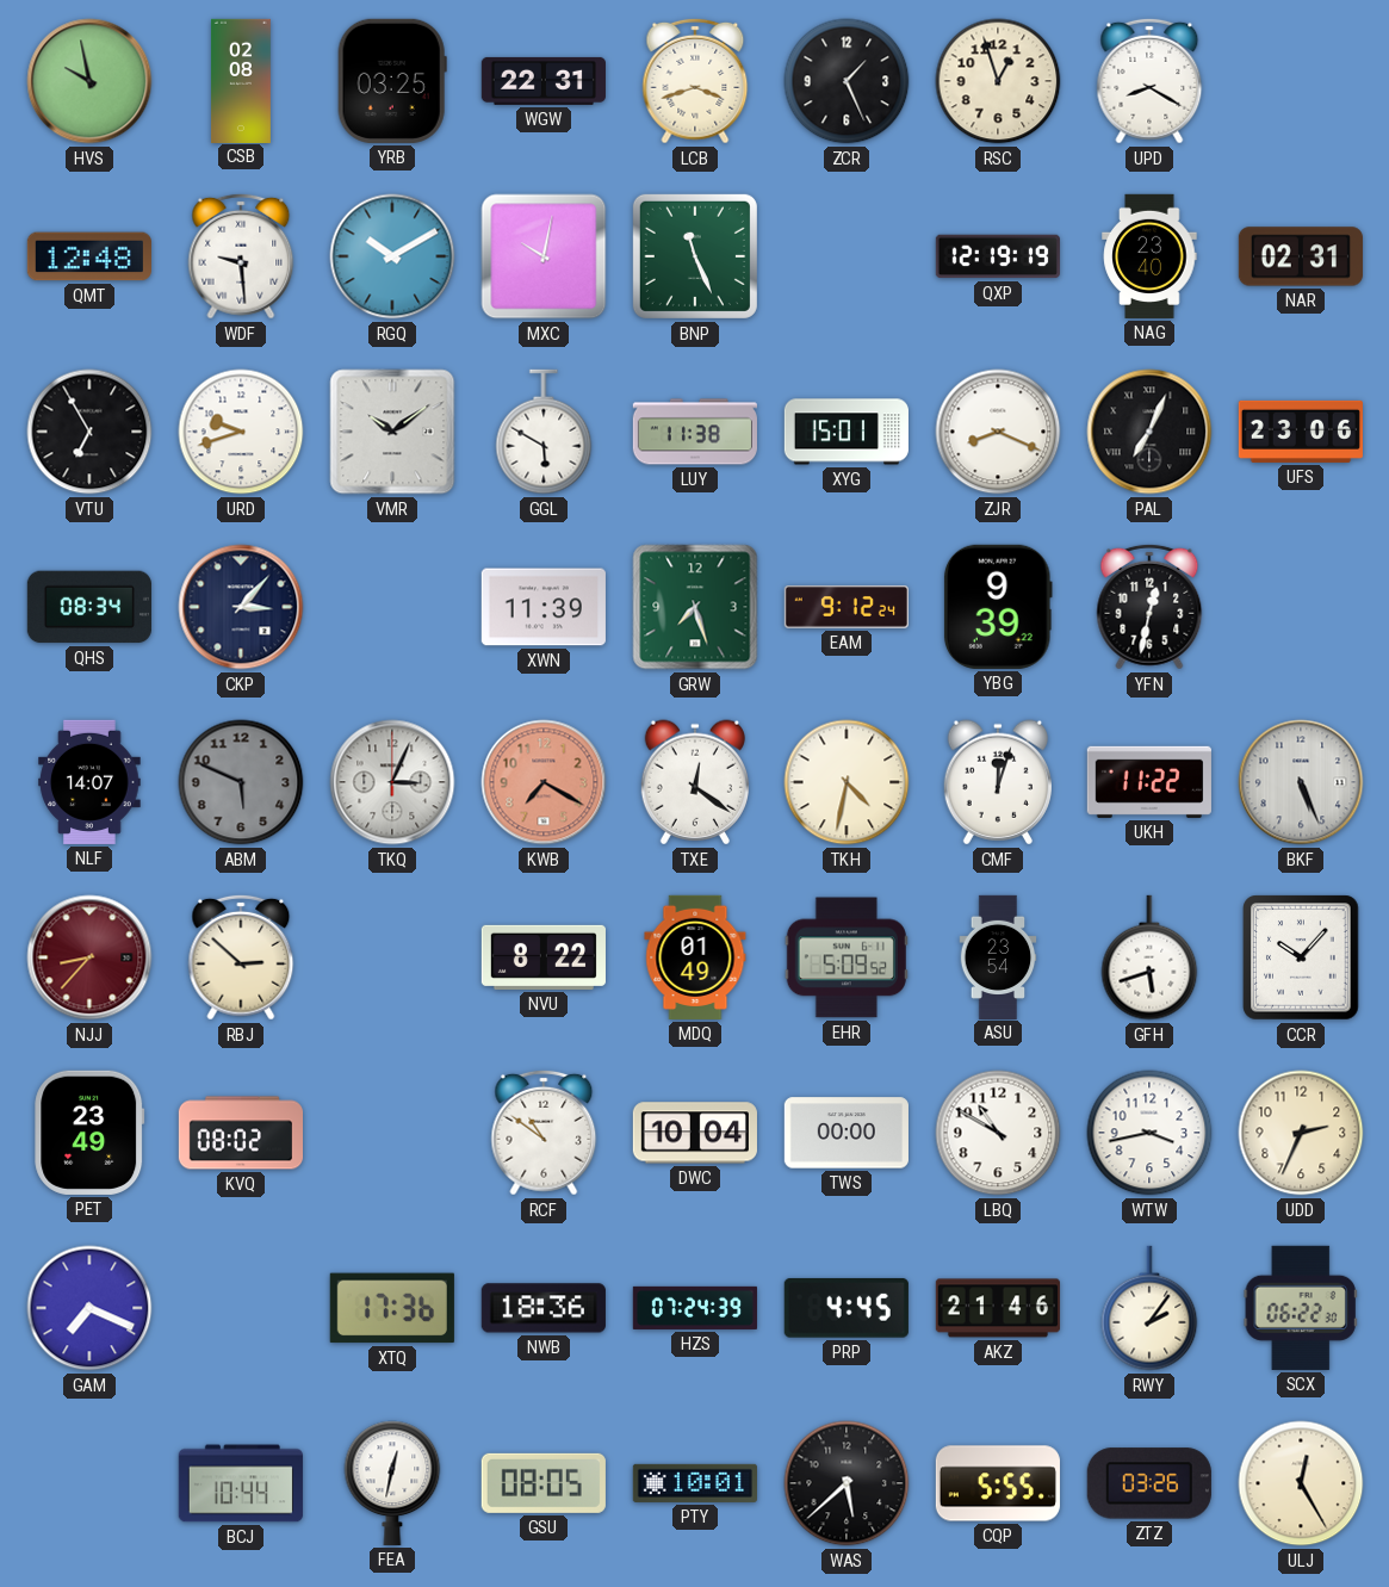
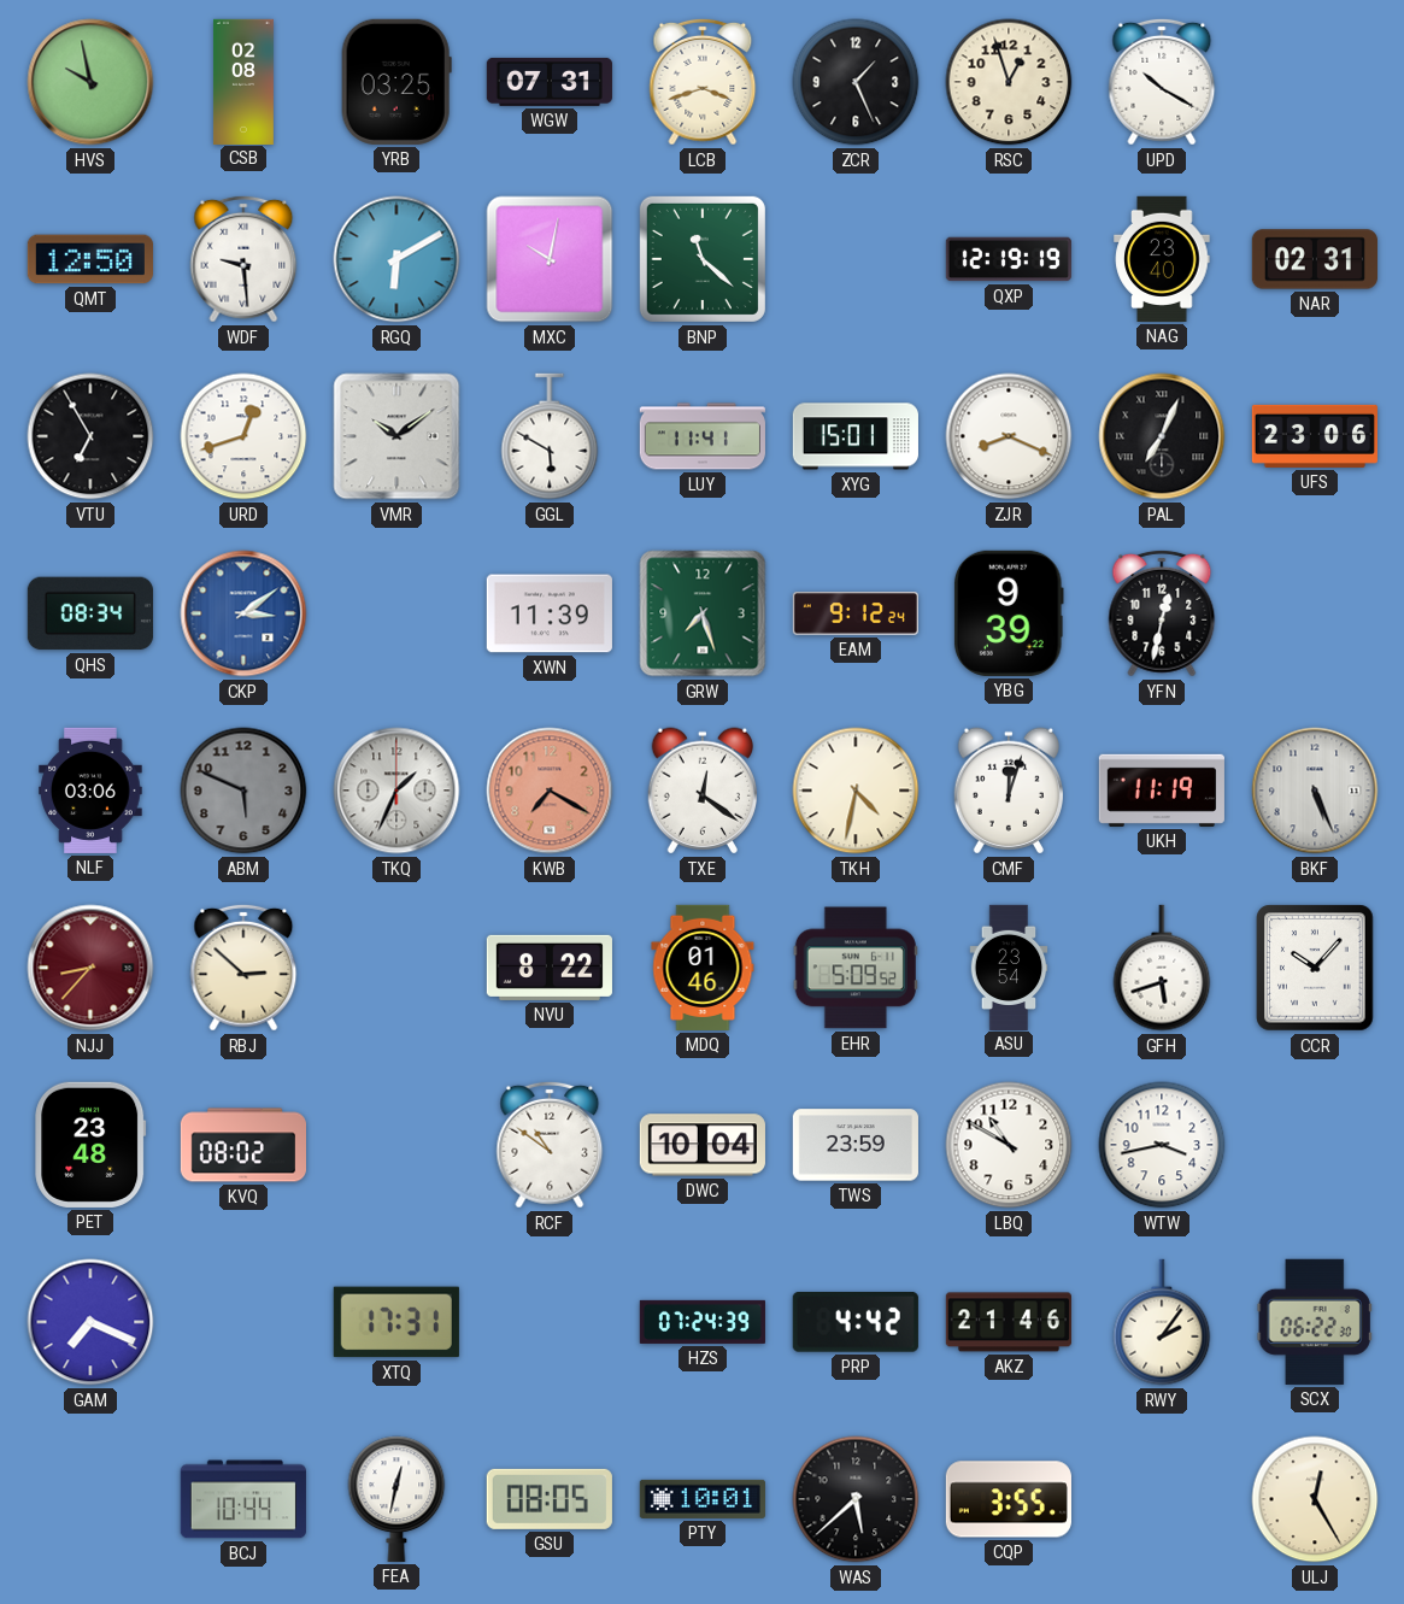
WGW: 22:31 -> 07:31 (550, 82)
UPD: 8:20 -> 10:20 (1162, 82)
QMT: 12:48 -> 12:50 (90, 259)
RGQ: 10:10 -> 6:10 (396, 259)
BNP: 11:26 -> 11:22 (703, 259)
URD: 9:42 -> 12:42 (243, 436)
LUY: 11:38 -> 11:41 (703, 436)
CKP: 3:07 -> 3:09 (243, 613)
CKP dial: navy -> blue (243, 613)
NLF: 14:07 -> 03:06 (90, 791)
TKQ: 3:04 -> 1:34 (396, 791)
UKH: 11:22 -> 11:19 (1162, 791)
MDQ: 01:49 -> 01:46 (703, 968)
PET: 23:49 -> 23:48 (90, 1145)
TWS: 00:00 -> 23:59 (856, 1145)
UDD: 2:34 -> none (1301, 1133)
XTQ: 17:36 -> 17:31 (396, 1322)
NWB: 18:36 -> none (544, 1308)
PRP: 4:45 -> 4:42 (856, 1322)
CQP: 5:55 -> 3:55 (1009, 1499)
ZTZ: 03:26 -> none (1149, 1483)
